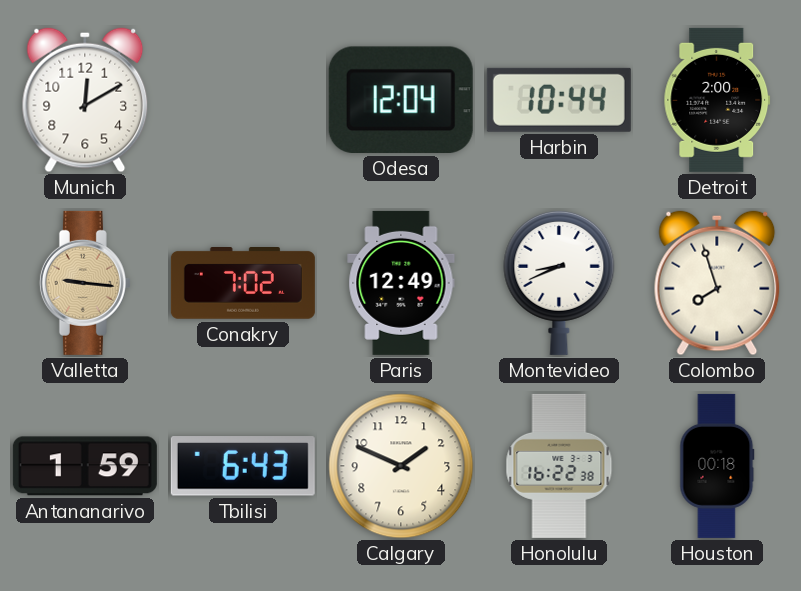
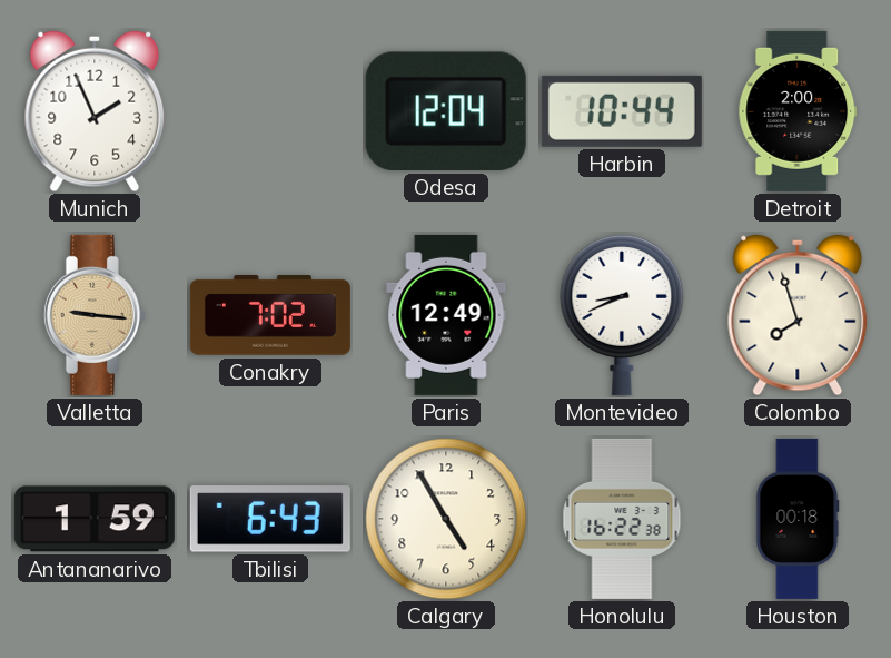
Munich: 12:10 -> 1:56 (95, 111)
Calgary: 1:49 -> 4:55 (446, 519)
